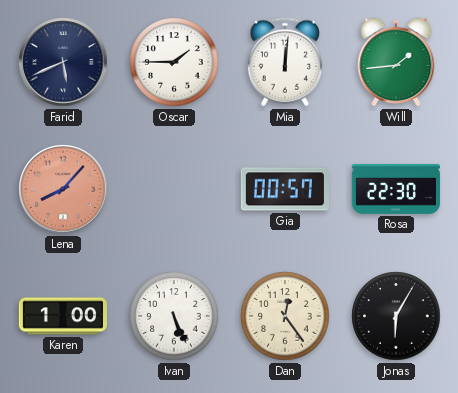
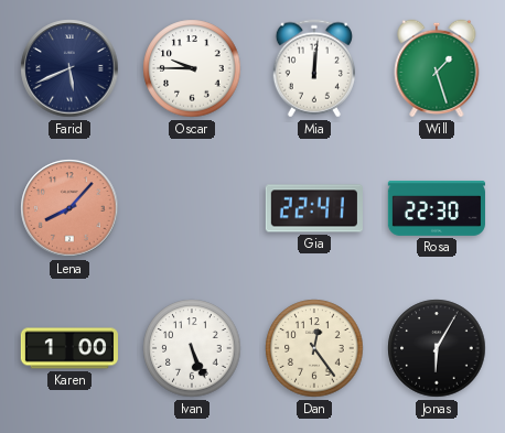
Oscar: 1:45 -> 9:45 (192, 68)
Will: 1:44 -> 1:27 (437, 68)
Gia: 00:57 -> 22:41 (314, 208)
